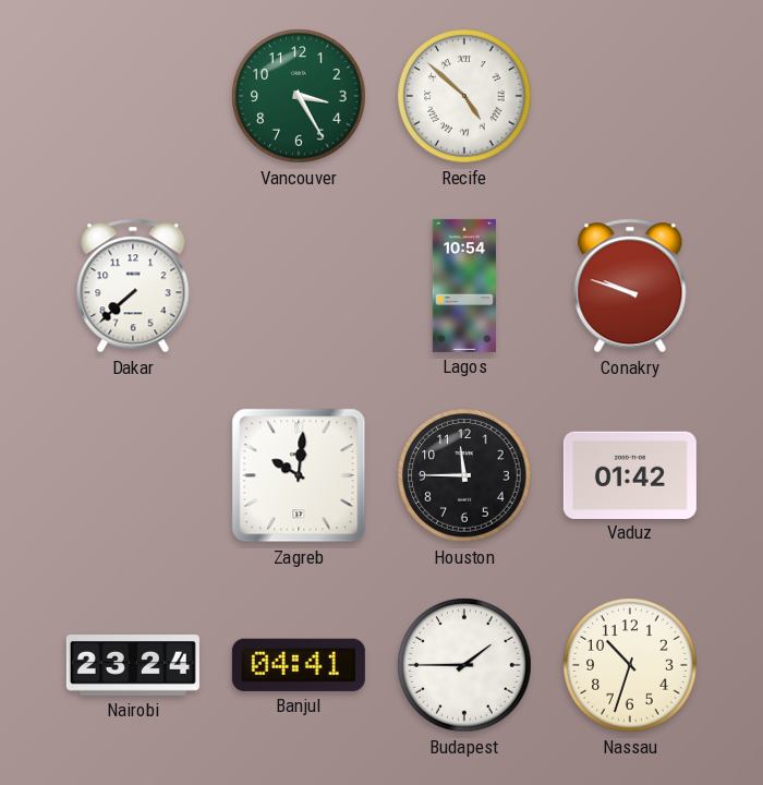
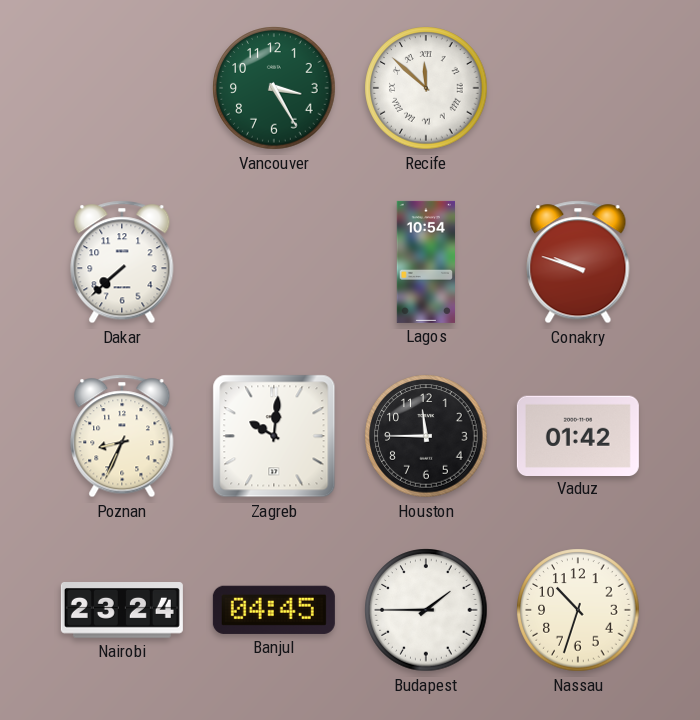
Recife: 4:52 -> 11:52 (426, 88)
Poznan: none -> 8:34 (122, 436)
Banjul: 04:41 -> 04:45 (274, 610)
